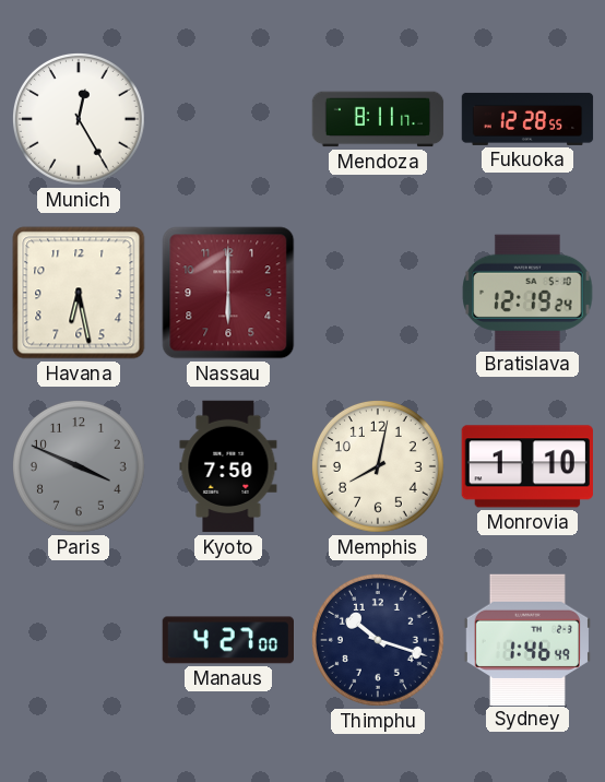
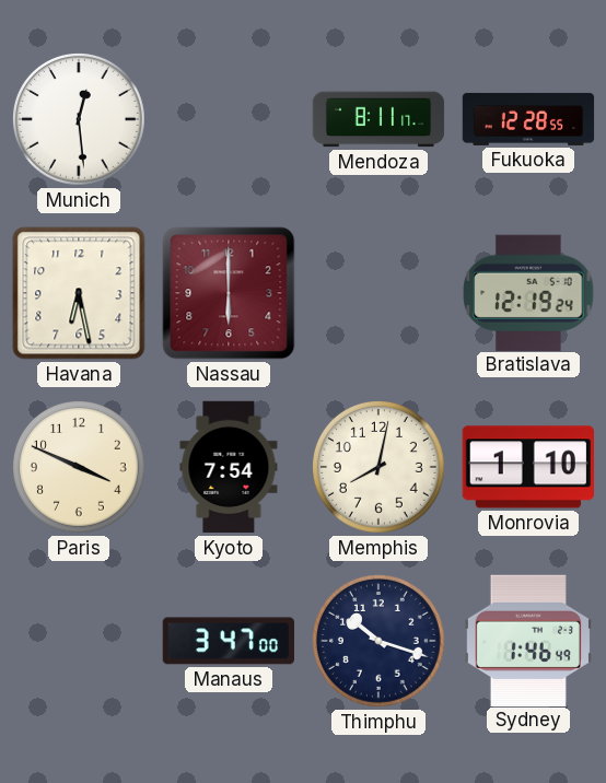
Munich: 12:25 -> 12:29 (80, 120)
Paris dial: grey -> cream (80, 468)
Kyoto: 7:50 -> 7:54 (229, 467)
Manaus: 4:27 -> 3:47 (228, 641)
